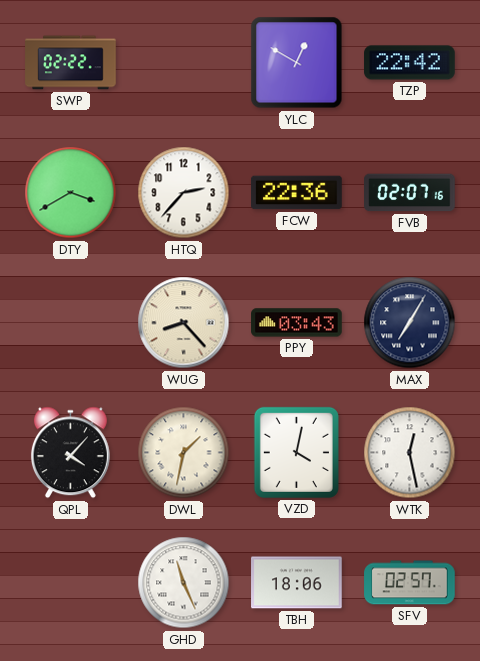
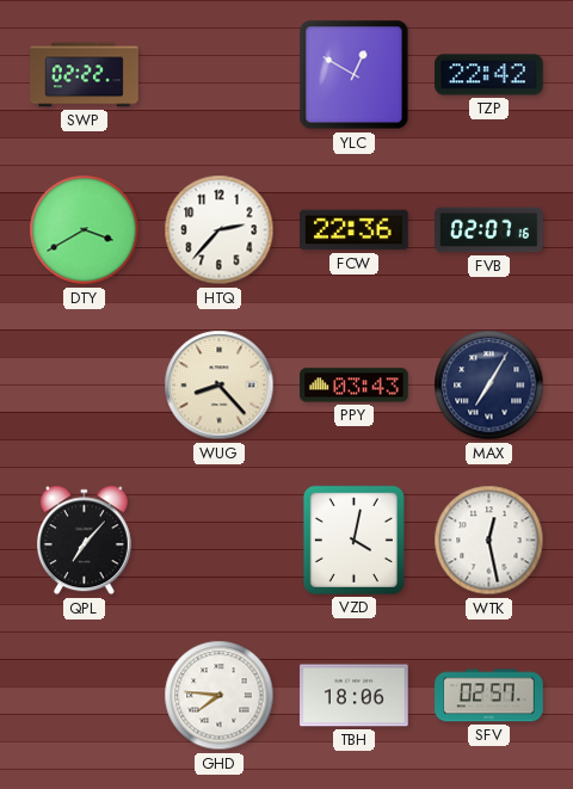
QPL: 4:07 -> 7:07 (84, 541)
DWL: 1:32 -> none (184, 453)
GHD: 11:26 -> 7:46 (220, 696)
